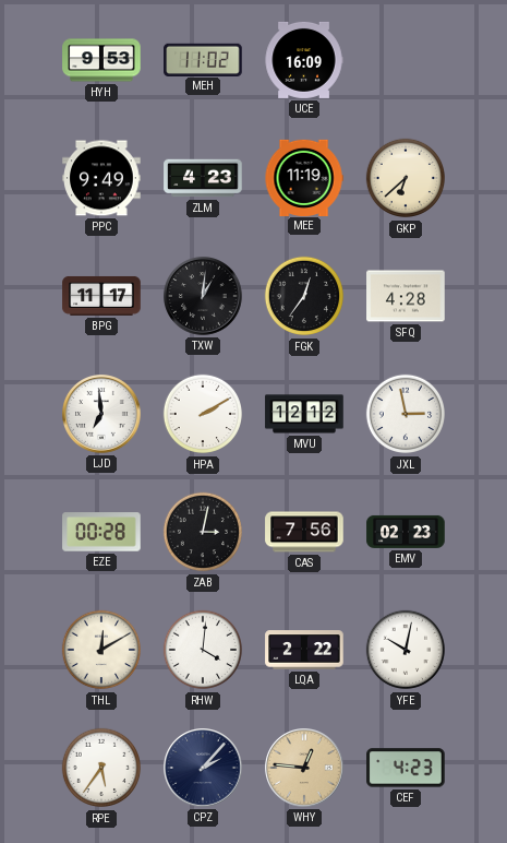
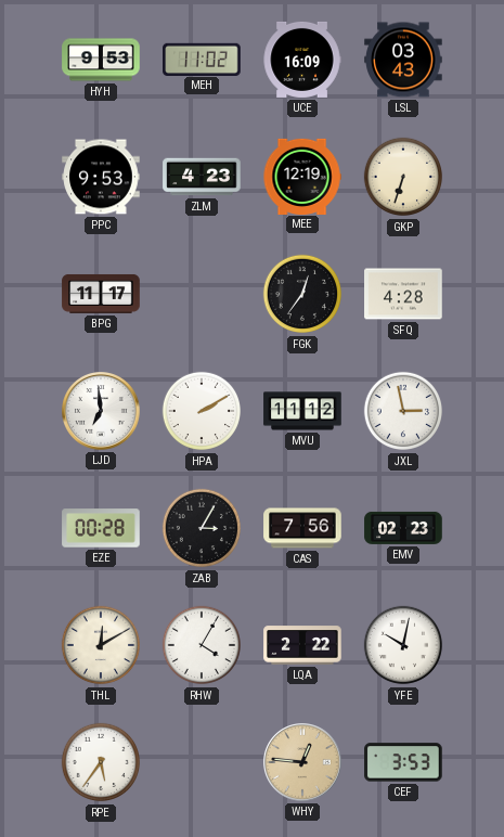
LSL: none -> 03:43 (403, 60)
PPC: 9:49 -> 9:53 (101, 177)
MEE: 11:19 -> 12:19 (302, 176)
GKP: 6:38 -> 6:33 (403, 177)
TXW: 1:01 -> none (203, 296)
MVU: 12:12 -> 11:12 (302, 411)
ZAB: 3:02 -> 3:05 (202, 528)
RHW: 4:01 -> 4:05 (202, 645)
CPZ: 2:07 -> none (203, 768)
CEF: 4:23 -> 3:53 (403, 762)
